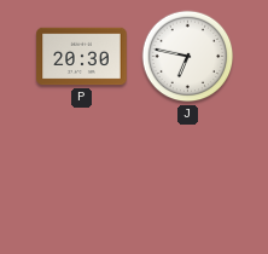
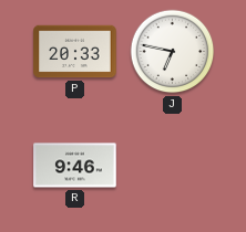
P: 20:30 -> 20:33 (75, 52)
R: none -> 9:46 (75, 166)
